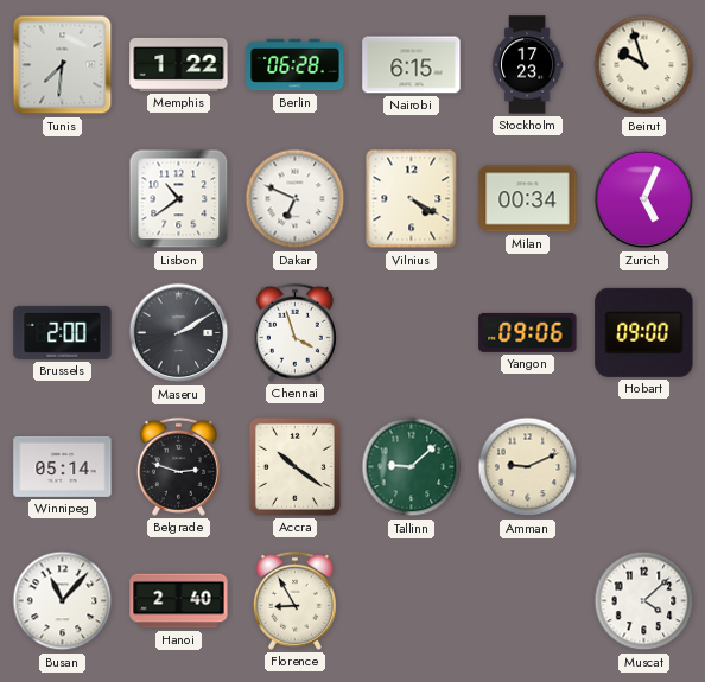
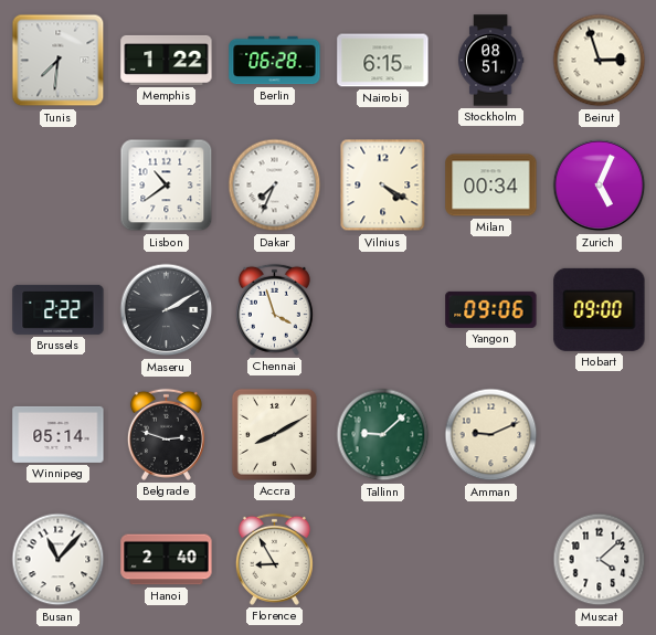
Stockholm: 17:23 -> 08:51 (490, 61)
Beirut: 9:57 -> 2:57 (600, 61)
Dakar: 6:49 -> 7:34 (275, 186)
Brussels: 2:00 -> 2:22 (59, 309)
Accra: 10:21 -> 8:10 (274, 434)
